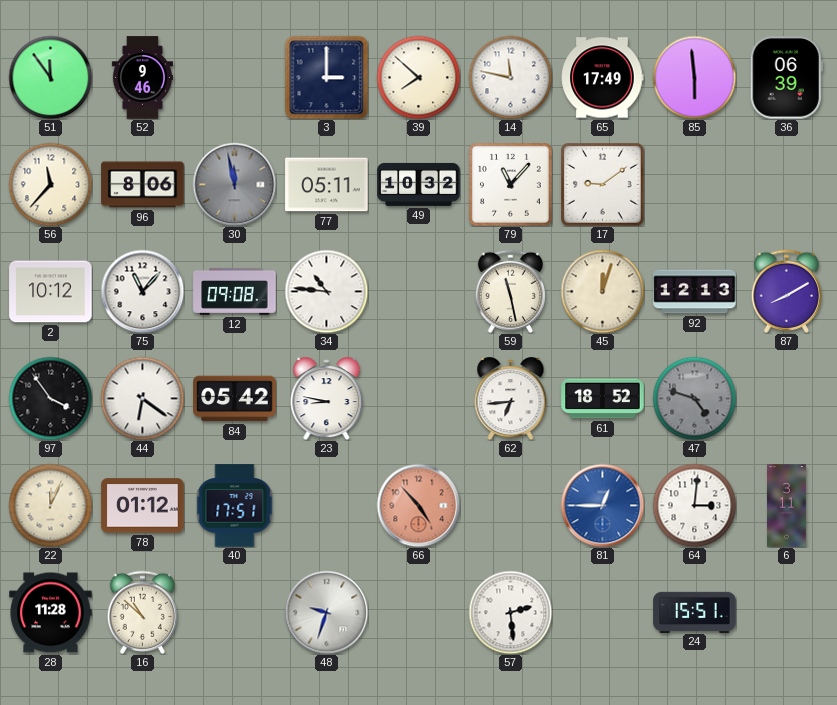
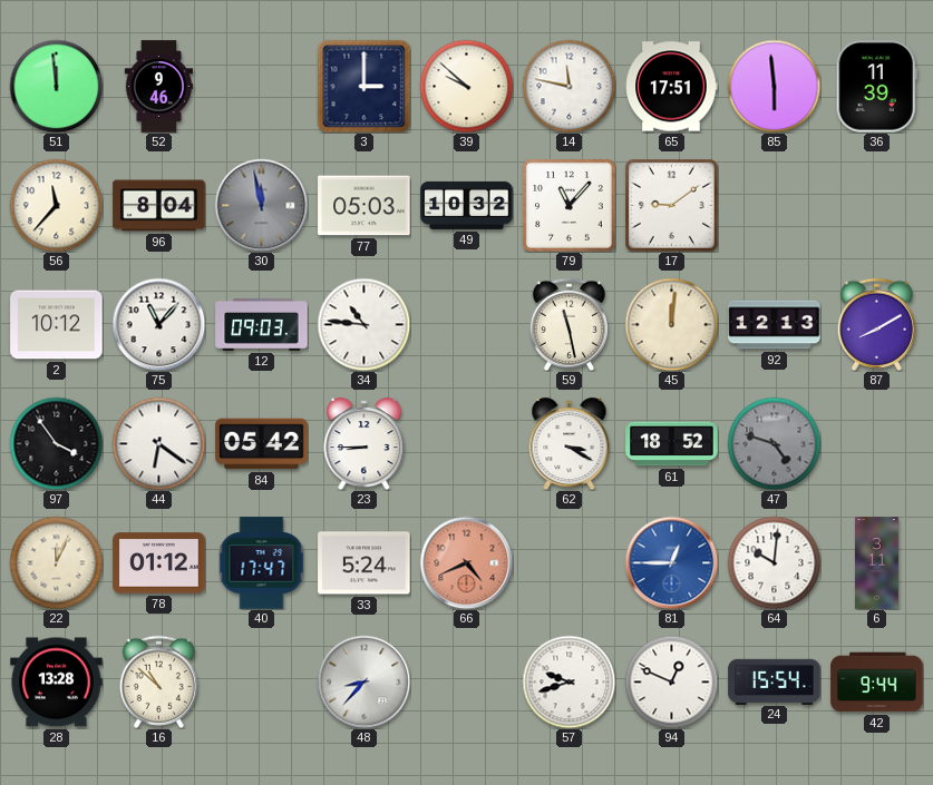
51: 11:54 -> 11:59 (56, 86)
39: 7:52 -> 9:52 (466, 86)
65: 17:49 -> 17:51 (671, 87)
36: 06:39 -> 11:39 (876, 87)
96: 8:06 -> 8:04 (159, 206)
77: 05:11 -> 05:03 (365, 206)
12: 09:08 -> 09:03 (262, 324)
45: 12:03 -> 12:01 (671, 324)
23: 8:47 -> 8:45 (365, 444)
62: 6:44 -> 3:20 (570, 444)
40: 17:51 -> 17:47 (262, 563)
33: none -> 5:24 (365, 563)
66: 4:53 -> 4:41 (466, 562)
64: 3:01 -> 10:01 (774, 562)
28: 11:28 -> 13:28 (57, 683)
48: 9:33 -> 8:37 (363, 681)
57: 2:29 -> 9:42 (568, 681)
94: none -> 12:49 (671, 681)
24: 15:51 -> 15:54 (775, 681)
42: none -> 9:44 (877, 683)
